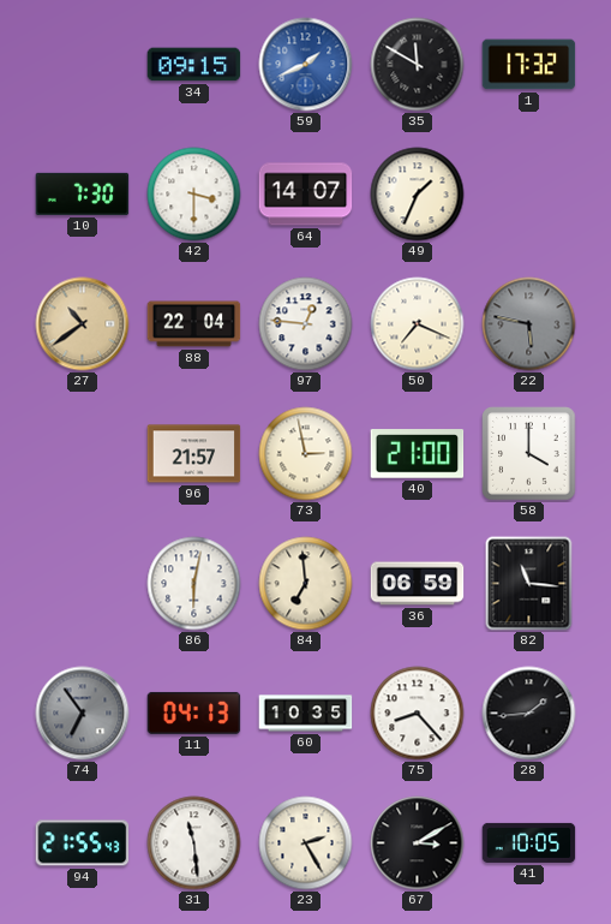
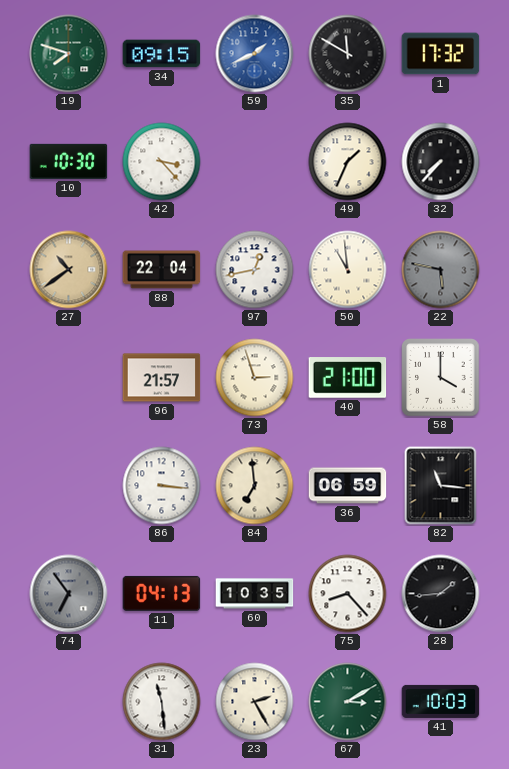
19: none -> 7:48 (69, 54)
10: 7:30 -> 10:30 (69, 161)
42: 3:30 -> 3:23 (162, 162)
64: 14:07 -> none (306, 195)
32: none -> 7:37 (441, 162)
97: 12:46 -> 12:43 (255, 270)
50: 7:19 -> 10:59 (348, 270)
73: 2:58 -> 2:57 (255, 378)
86: 6:02 -> 3:16 (162, 486)
94: 21:55 -> none (83, 843)
67 dial: black -> green (348, 702)
41: 10:05 -> 10:03 (441, 701)
